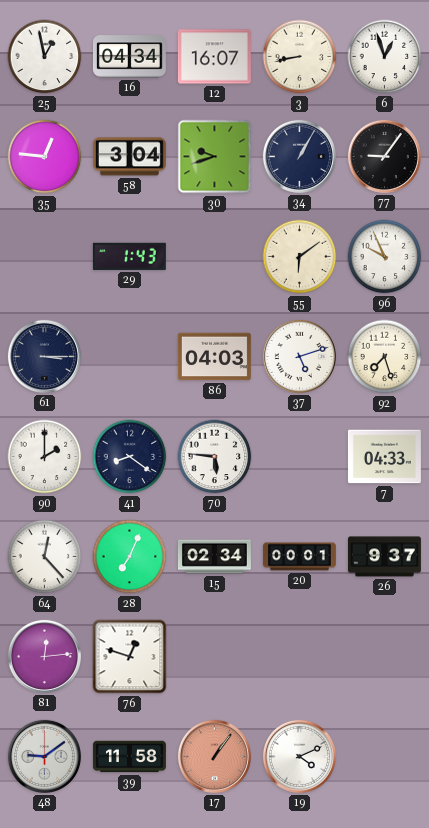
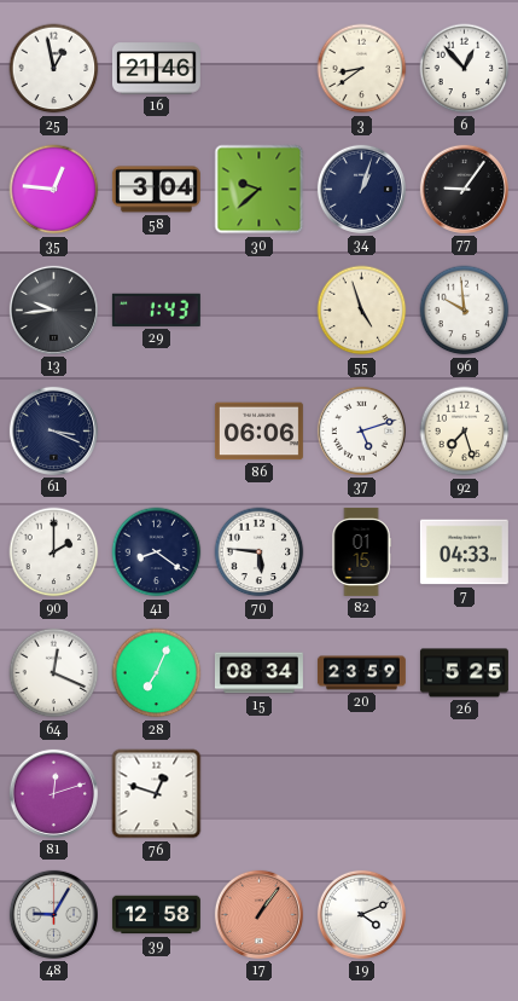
16: 04:34 -> 21:46 (156, 69)
12: 16:07 -> none (214, 57)
3: 8:43 -> 8:39 (362, 69)
6: 12:57 -> 12:53 (465, 69)
30: 9:42 -> 9:38 (260, 190)
34: 1:05 -> 1:03 (361, 189)
13: none -> 9:44 (53, 309)
55: 6:09 -> 4:57 (362, 311)
96: 9:56 -> 9:59 (465, 311)
61: 3:15 -> 3:19 (53, 430)
86: 04:03 -> 06:06 (258, 432)
82: none -> 01:15 (361, 551)
64: 12:23 -> 12:19 (54, 673)
15: 02:34 -> 08:34 (258, 673)
20: 00:01 -> 23:59 (361, 673)
26: 9:37 -> 5:25 (464, 673)
81: 12:14 -> 12:12 (53, 793)
48: 9:09 -> 9:05 (53, 914)
39: 11:58 -> 12:58 (156, 915)
